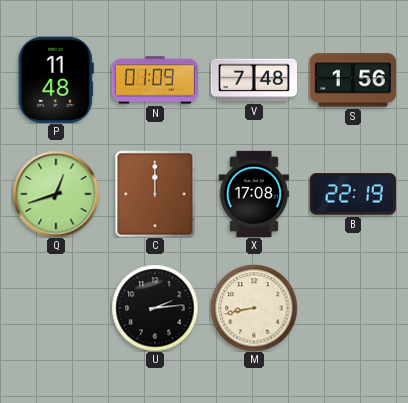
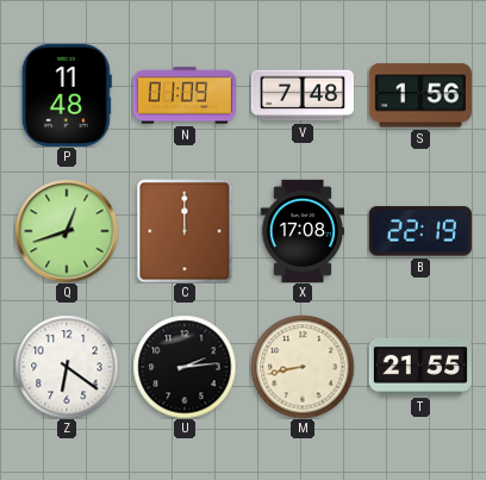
Z: none -> 6:21 (67, 367)
T: none -> 21:55 (420, 367)
